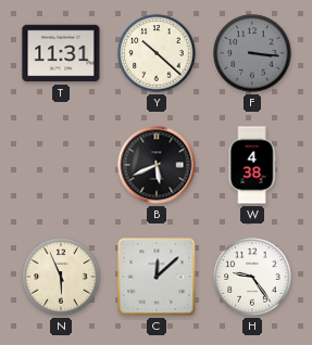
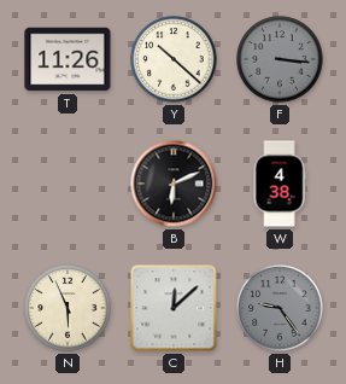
T: 11:31 -> 11:26 (68, 59)
B: 5:41 -> 6:11 (174, 184)
H dial: white -> grey (280, 308)
